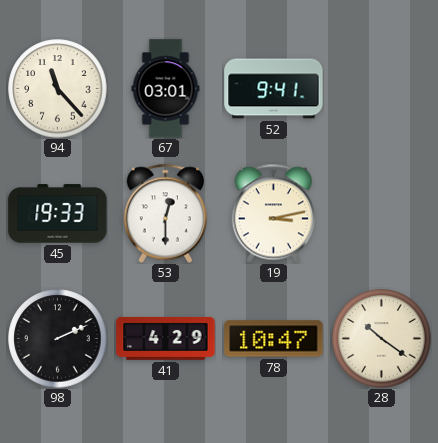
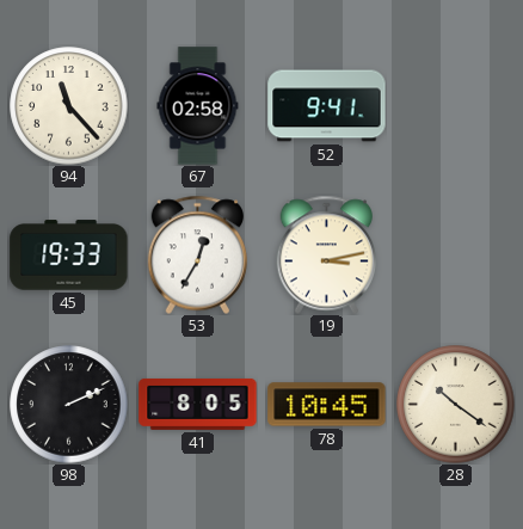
67: 03:01 -> 02:58 (198, 106)
53: 12:30 -> 12:35 (197, 254)
41: 4:29 -> 8:05 (198, 404)
78: 10:47 -> 10:45 (327, 405)
